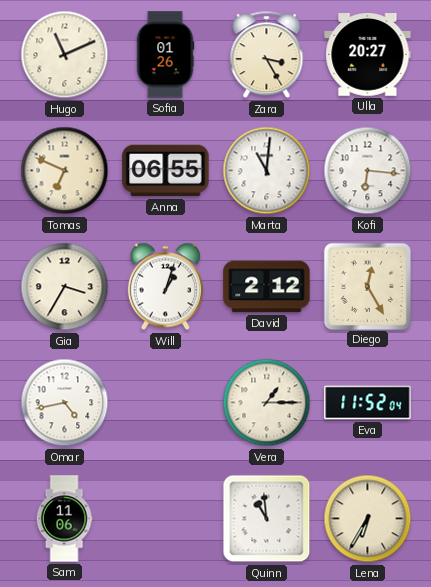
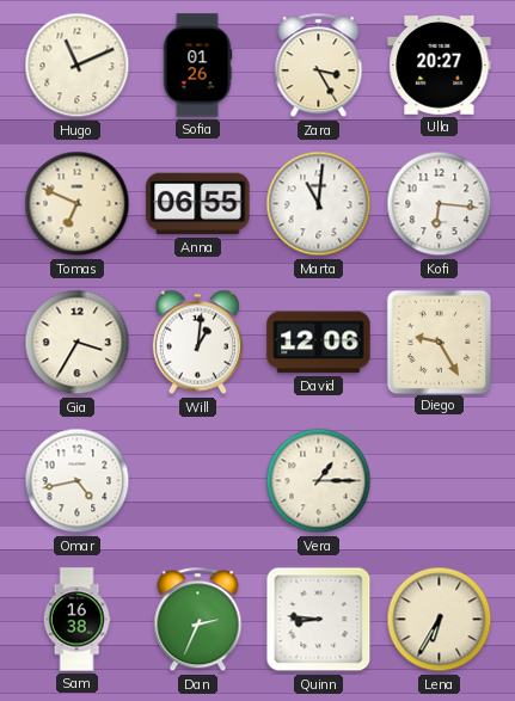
Will: 1:03 -> 1:01 (197, 343)
David: 2:12 -> 12:06 (319, 343)
Diego: 12:25 -> 9:25 (439, 342)
Eva: 11:52 -> none (368, 403)
Sam: 11:06 -> 16:38 (76, 620)
Dan: none -> 2:34 (198, 620)
Quinn: 10:59 -> 8:46 (319, 620)
